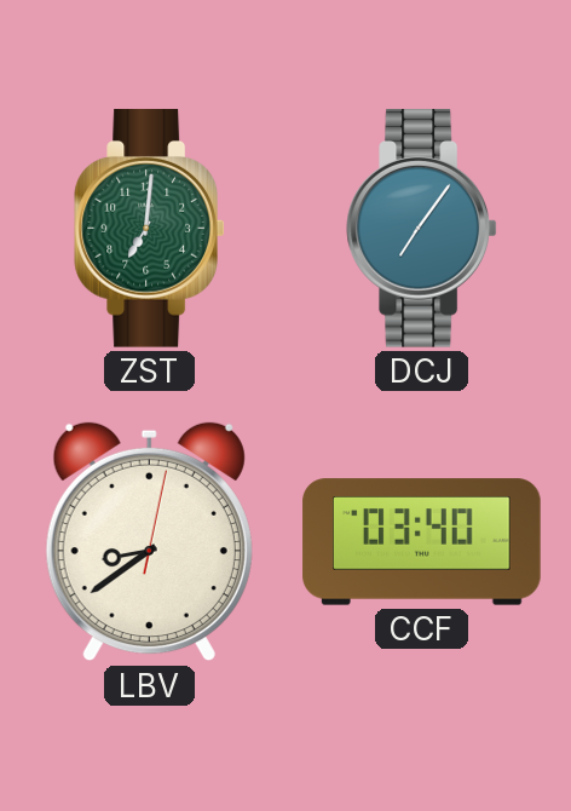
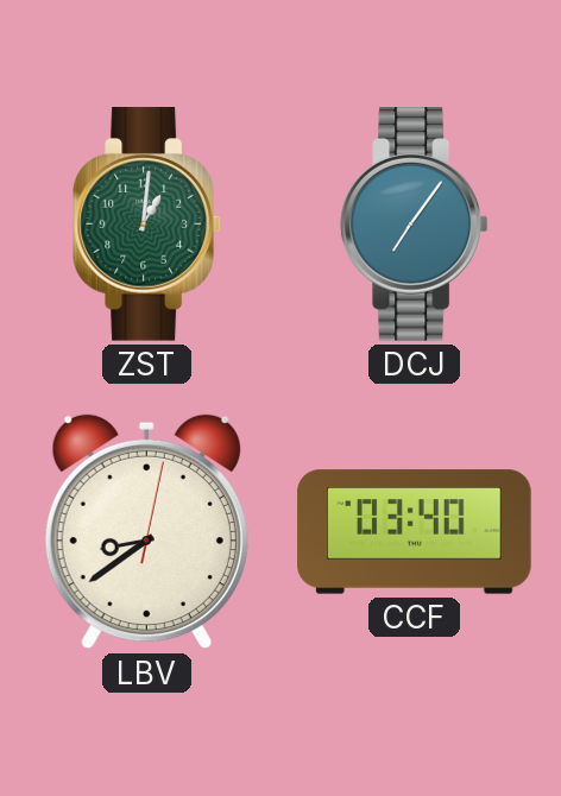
ZST: 7:01 -> 1:01 (147, 225)
